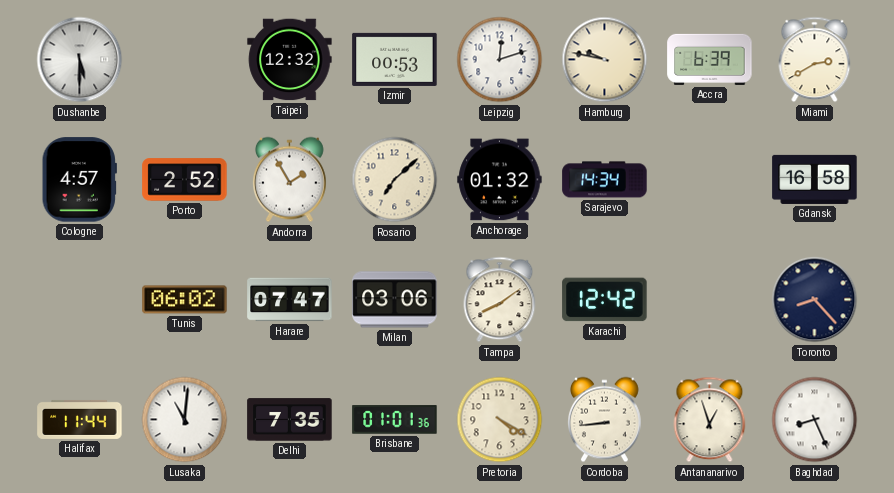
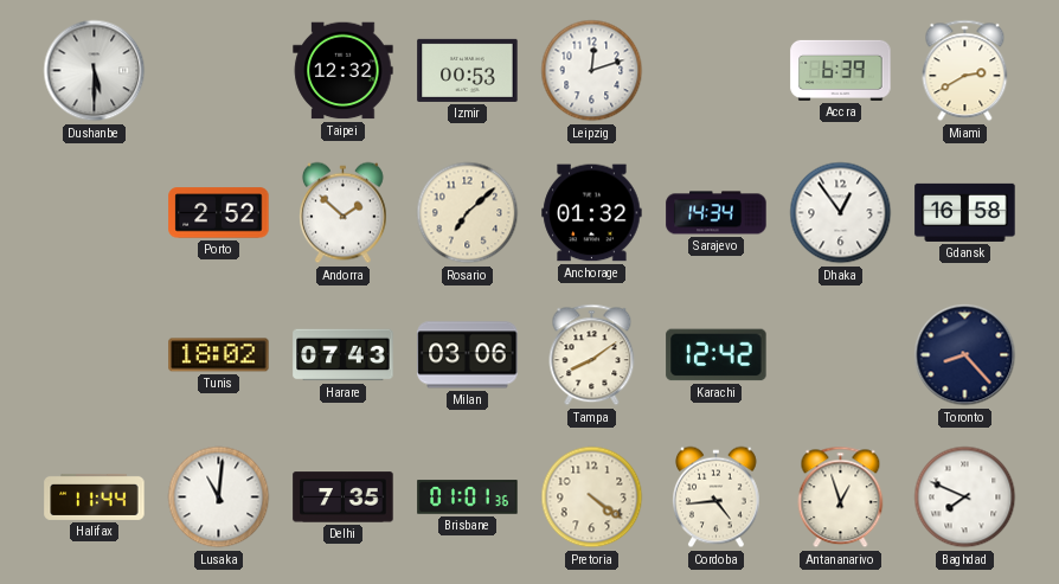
Hamburg: 9:47 -> none (605, 60)
Cologne: 4:57 -> none (79, 180)
Andorra: 1:55 -> 1:52 (344, 213)
Dhaka: none -> 12:54 (841, 213)
Tunis: 06:02 -> 18:02 (219, 355)
Harare: 07:47 -> 07:43 (344, 355)
Pretoria: 4:20 -> 4:21 (592, 498)
Cordoba: 8:44 -> 4:44 (717, 498)
Baghdad: 8:26 -> 7:49 (965, 498)
